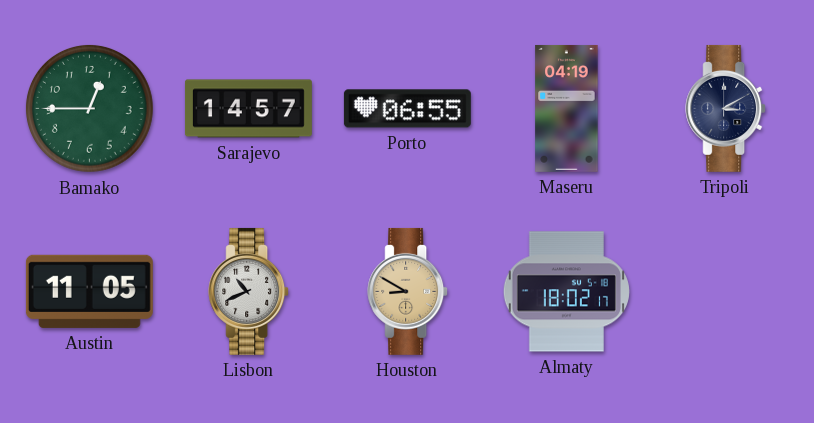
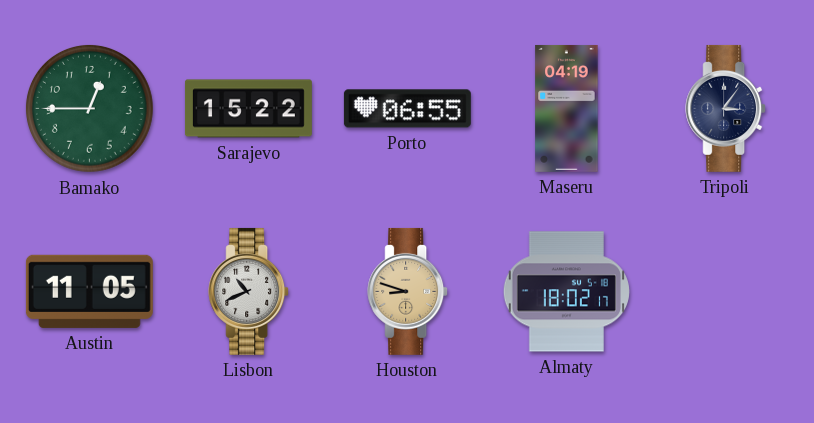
Sarajevo: 14:57 -> 15:22 (248, 109)
Tripoli: 3:10 -> 3:06 (726, 108)
Houston: 8:50 -> 8:48 (408, 291)
